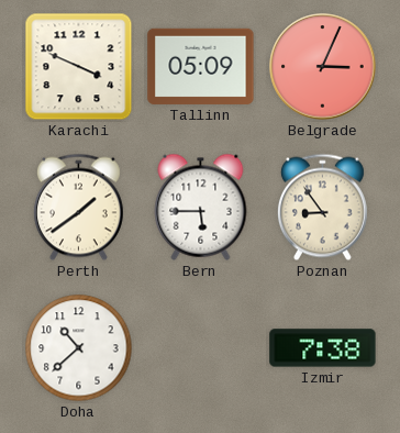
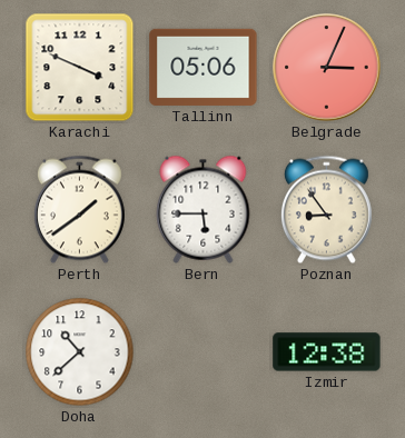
Tallinn: 05:09 -> 05:06 (204, 67)
Izmir: 7:38 -> 12:38 (327, 352)
